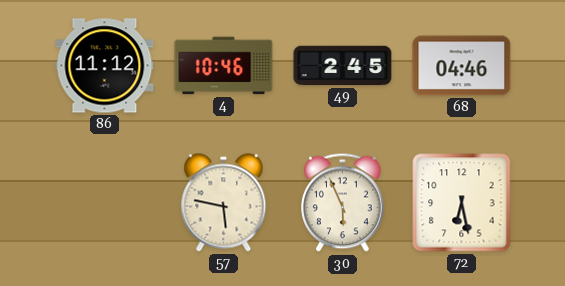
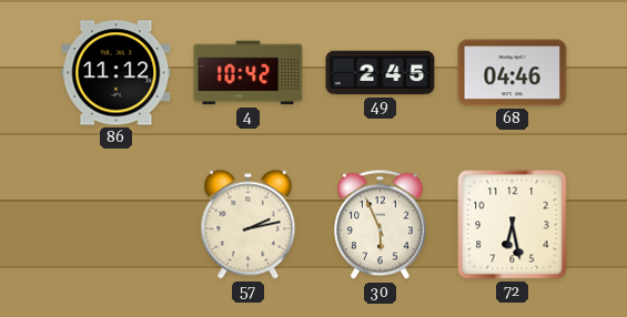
4: 10:46 -> 10:42 (249, 73)
57: 5:47 -> 2:13 (249, 225)
